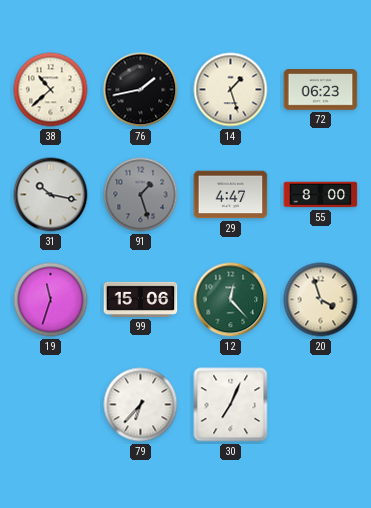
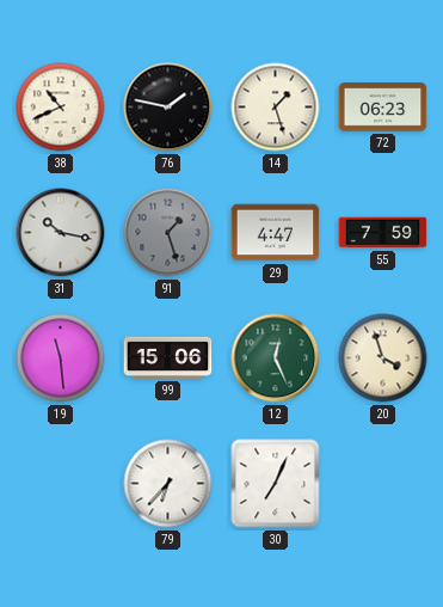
38: 10:38 -> 10:41 (61, 108)
76: 1:43 -> 1:47 (168, 108)
55: 8:00 -> 7:59 (383, 233)
19: 11:33 -> 11:29 (61, 358)
12: 12:23 -> 12:26 (276, 358)
